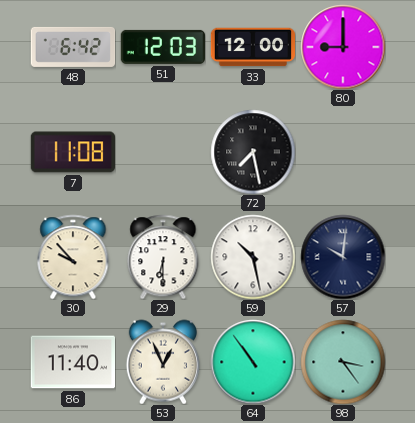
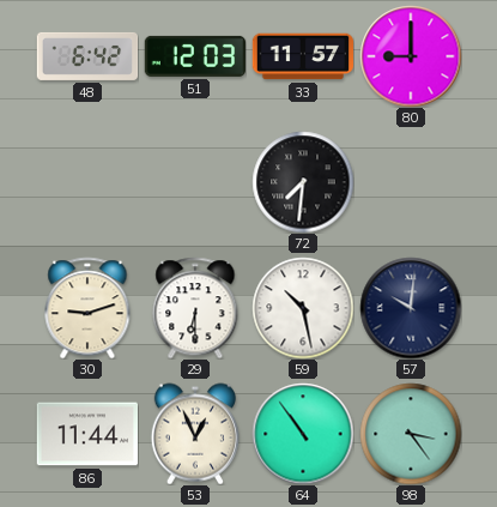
33: 12:00 -> 11:57 (303, 56)
7: 11:08 -> none (72, 152)
72: 7:28 -> 7:31 (303, 182)
30: 9:53 -> 9:12 (87, 308)
86: 11:40 -> 11:44 (86, 434)
